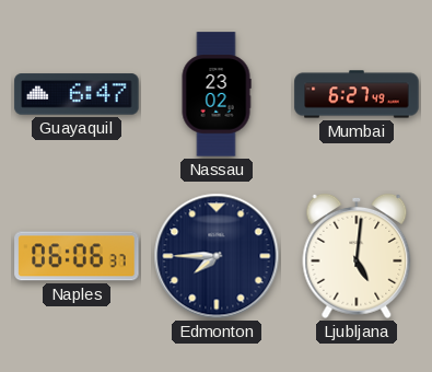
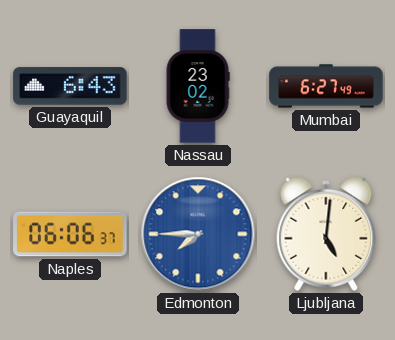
Guayaquil: 6:47 -> 6:43 (70, 86)
Edmonton dial: navy -> blue (198, 234)
